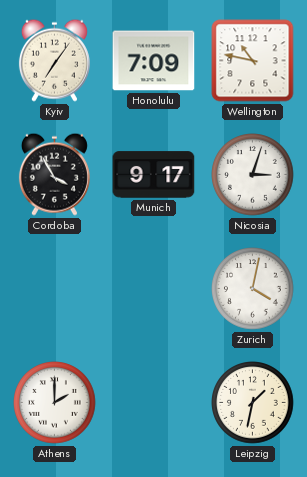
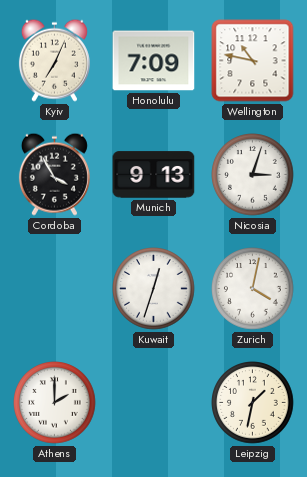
Kyiv: 7:06 -> 7:04 (54, 60)
Munich: 9:17 -> 9:13 (154, 175)
Kuwait: none -> 12:33 (154, 289)
